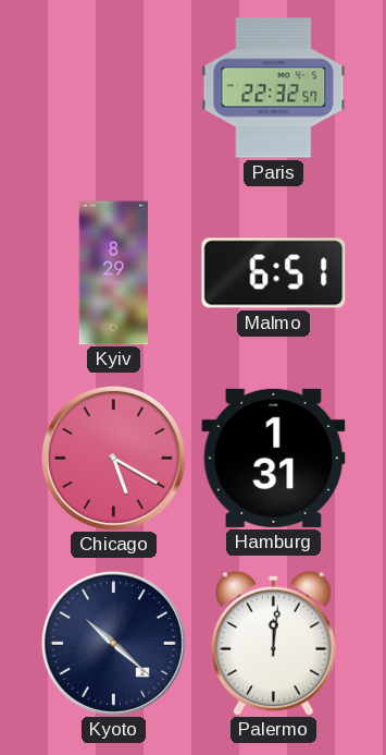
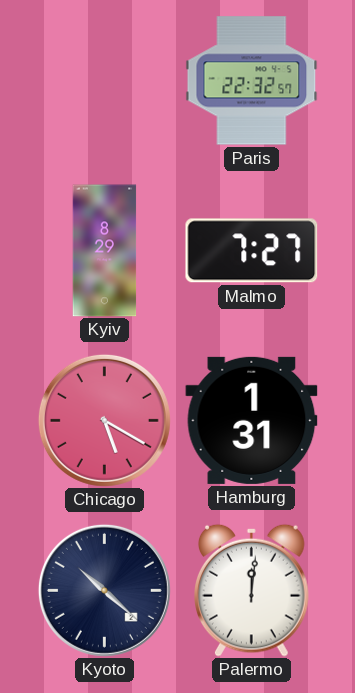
Malmo: 6:51 -> 7:27 (252, 251)
